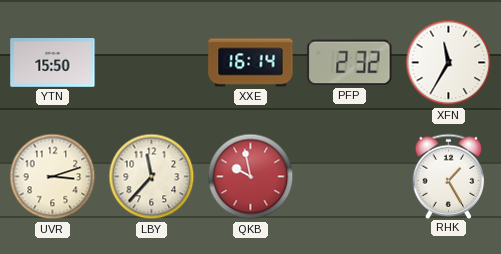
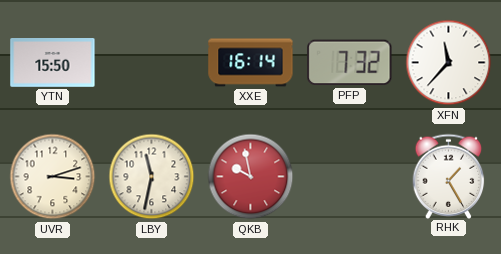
PFP: 2:32 -> 7:32 (350, 63)
XFN: 11:35 -> 11:37 (449, 63)
LBY: 11:37 -> 11:32 (152, 177)
